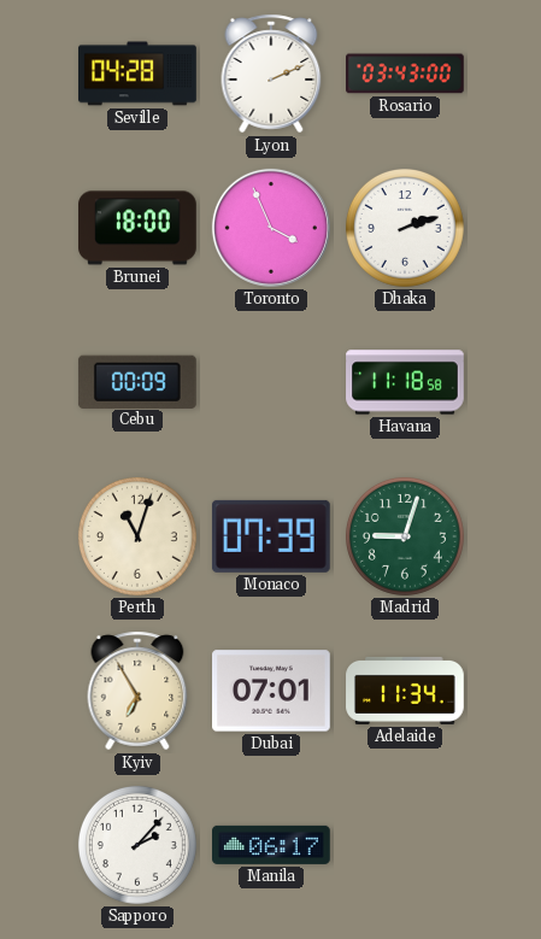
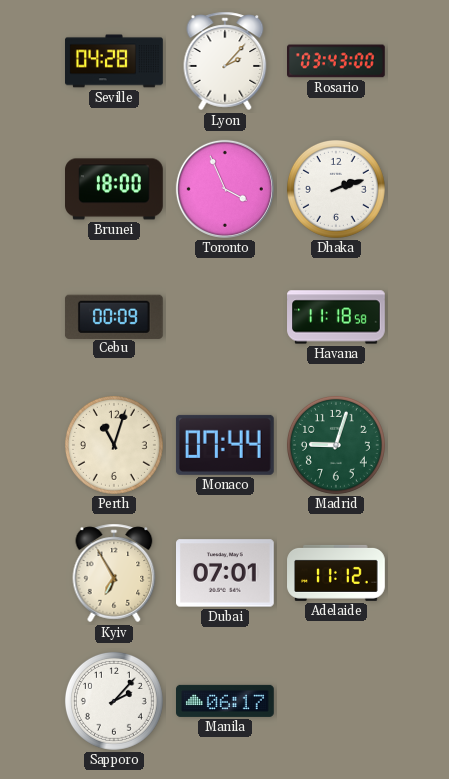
Lyon: 2:11 -> 2:07 (225, 61)
Monaco: 07:39 -> 07:44 (225, 445)
Adelaide: 11:34 -> 11:12 (336, 573)
